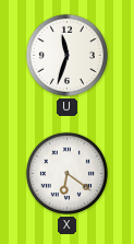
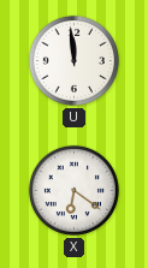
U: 11:33 -> 11:59 (73, 60)
